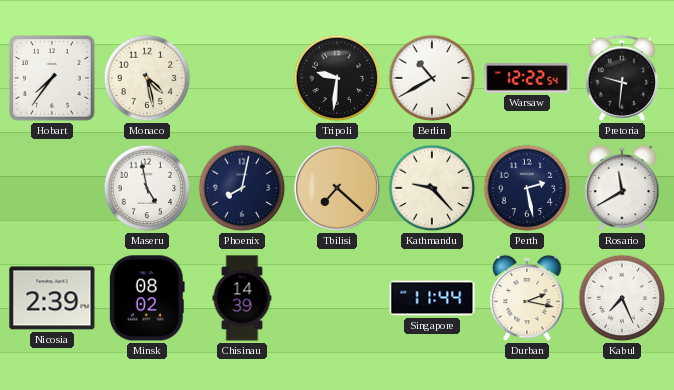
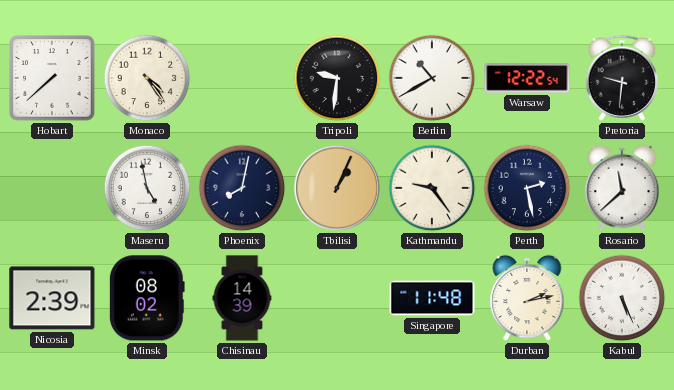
Hobart: 7:36 -> 7:38 (52, 78)
Monaco: 4:28 -> 4:24 (147, 78)
Tbilisi: 7:22 -> 1:04 (337, 188)
Kathmandu: 9:23 -> 9:24 (432, 188)
Rosario: 11:40 -> 11:38 (622, 188)
Singapore: 11:44 -> 11:48 (432, 298)
Durban: 2:17 -> 2:13 (527, 298)
Kabul: 7:26 -> 5:26 (622, 298)
